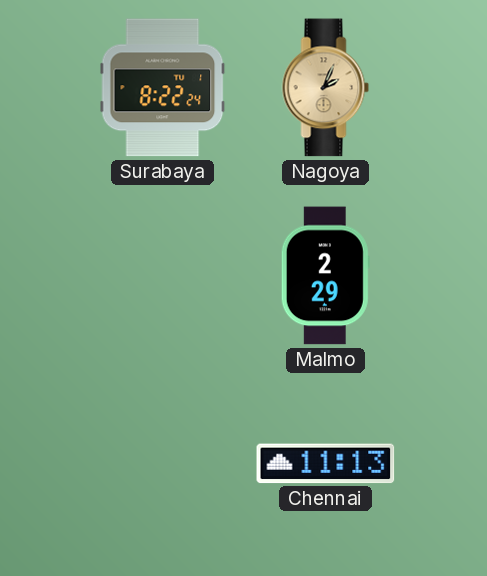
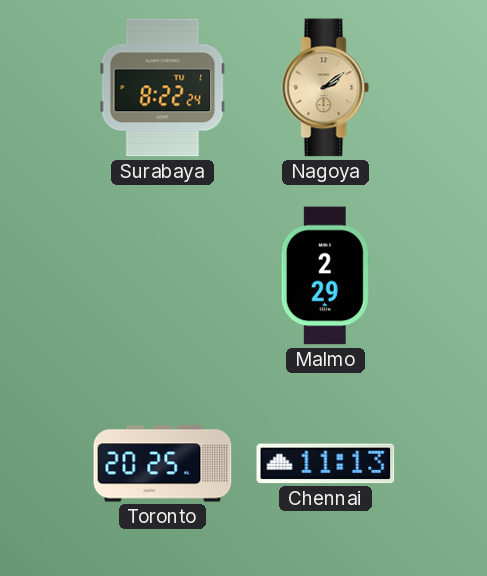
Nagoya: 2:04 -> 2:09 (326, 88)
Toronto: none -> 20:25 (163, 464)
